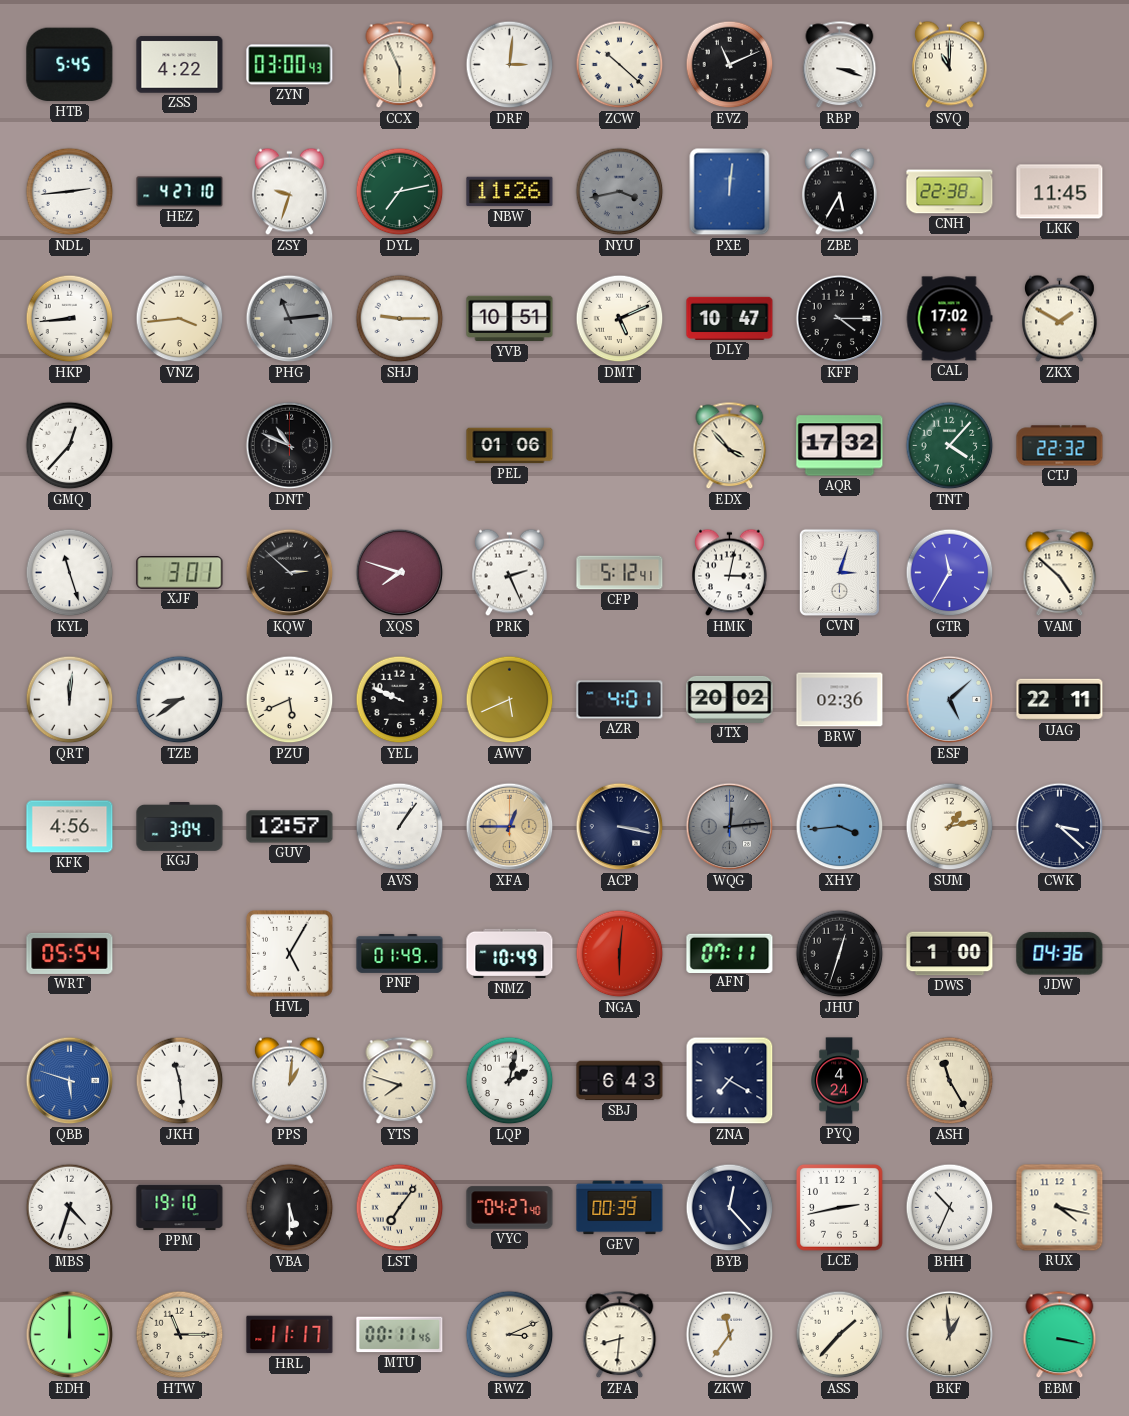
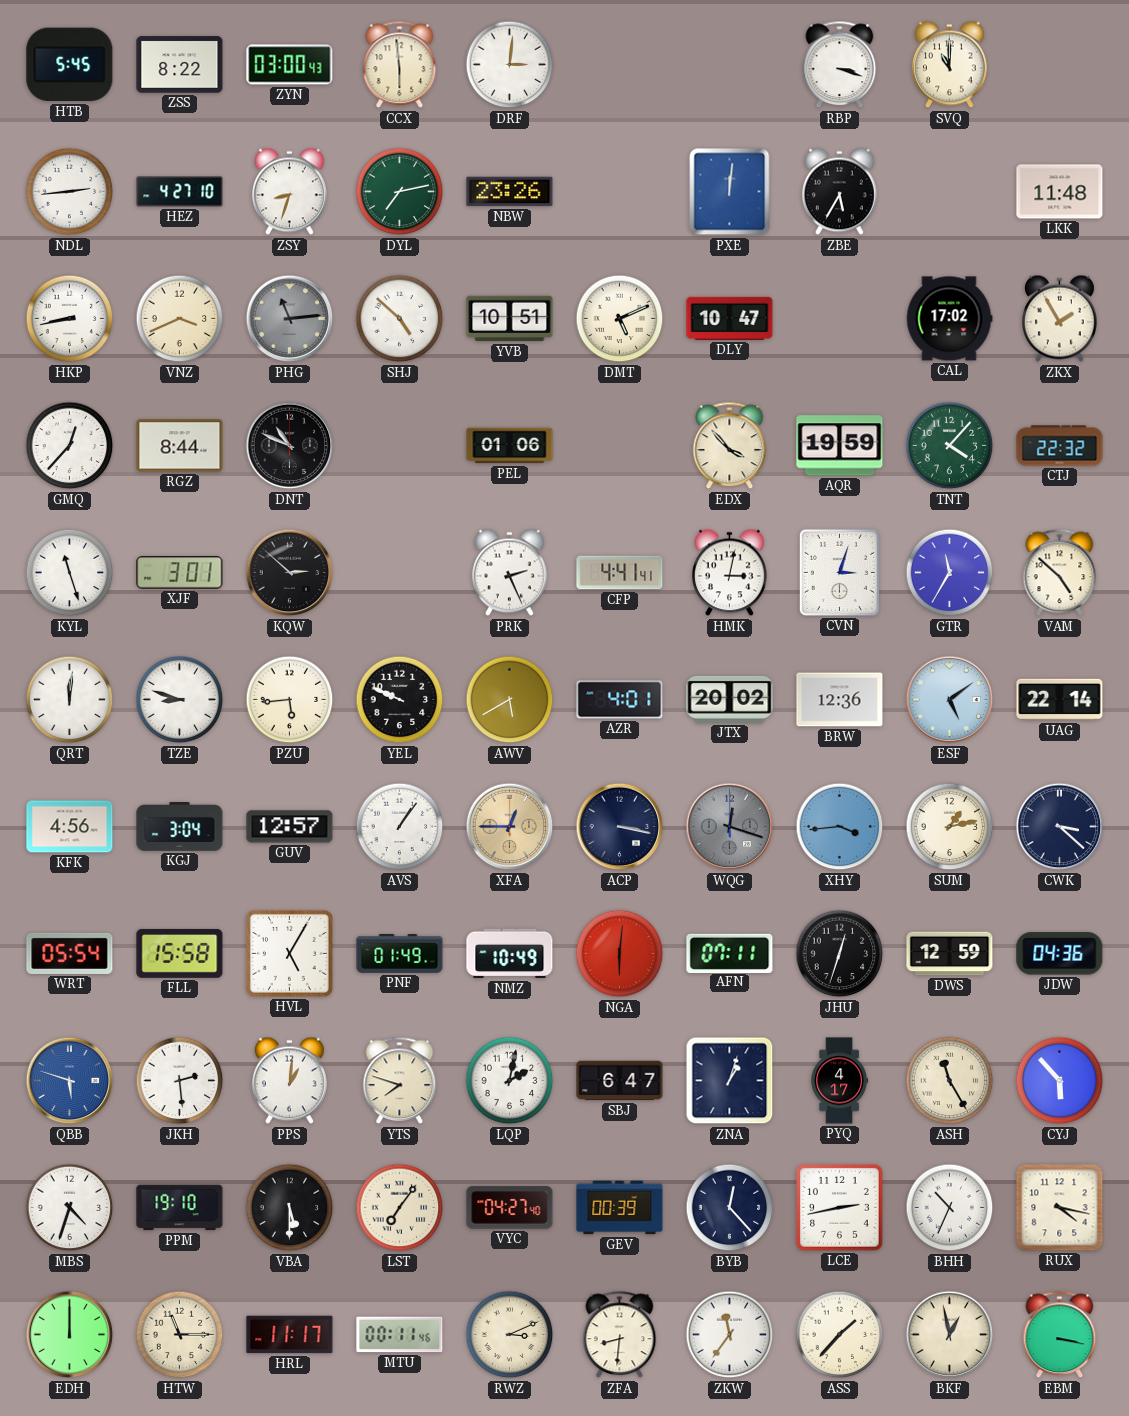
ZSS: 4:22 -> 8:22 (180, 65)
CCX: 5:56 -> 5:59 (400, 65)
ZCW: 10:22 -> none (620, 65)
EVZ: 11:11 -> none (730, 65)
ZSY: 9:33 -> 8:33 (290, 192)
NBW: 11:26 -> 23:26 (510, 192)
NYU: 3:43 -> none (620, 192)
CNH: 22:38 -> none (950, 192)
LKK: 11:45 -> 11:48 (1060, 192)
HKP: 8:44 -> 8:43 (70, 319)
VNZ: 3:44 -> 3:41 (180, 319)
SHJ: 9:15 -> 4:52 (400, 319)
KFF: 4:15 -> none (840, 319)
ZKX: 1:50 -> 1:55 (1060, 319)
RGZ: none -> 8:44 (180, 446)
AQR: 17:32 -> 19:59 (840, 446)
XQS: 7:48 -> none (400, 573)
CFP: 5:12 -> 4:41 (620, 573)
TZE: 8:39 -> 8:48 (180, 700)
PZU: 5:41 -> 5:44 (290, 700)
AWV: 5:41 -> 5:40 (510, 700)
BRW: 02:36 -> 12:36 (840, 700)
ESF: 5:08 -> 5:09 (950, 700)
UAG: 22:11 -> 22:14 (1060, 700)
WQG: 12:14 -> 12:18 (730, 827)
FLL: none -> 15:58 (180, 954)
DWS: 1:00 -> 12:59 (950, 954)
JKH: 11:29 -> 2:29 (180, 1081)
SBJ: 6:43 -> 6:47 (620, 1081)
ZNA: 7:20 -> 1:03 (730, 1081)
PYQ: 4:24 -> 4:17 (839, 1081)
CYJ: none -> 5:53 (1060, 1081)
BKF: 12:59 -> 12:58 (950, 1335)
